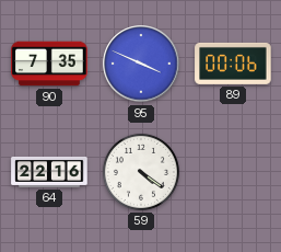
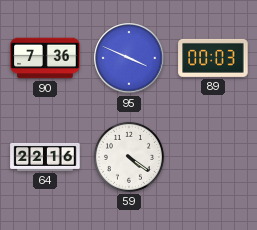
90: 7:35 -> 7:36 (45, 58)
89: 00:06 -> 00:03 (213, 58)
